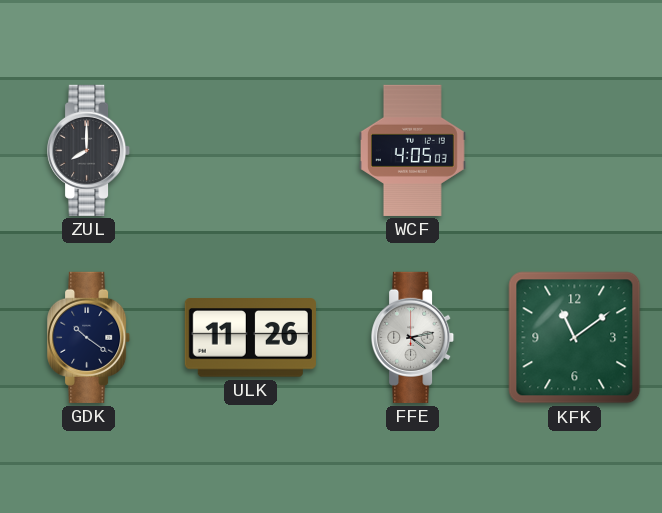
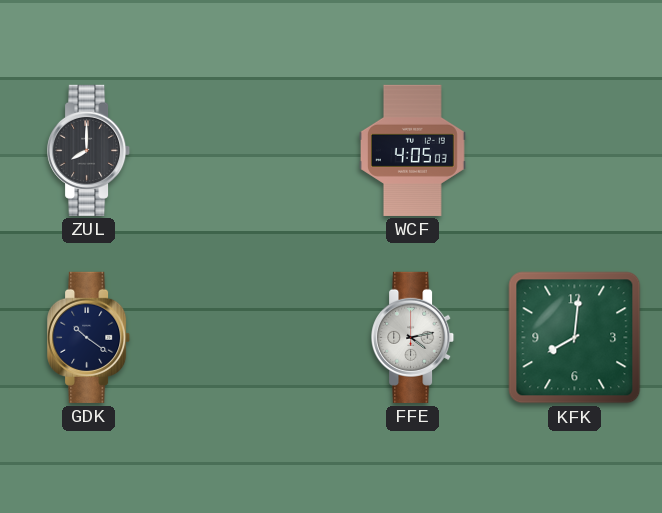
ULK: 11:26 -> none (250, 338)
KFK: 11:09 -> 8:01 (575, 338)
